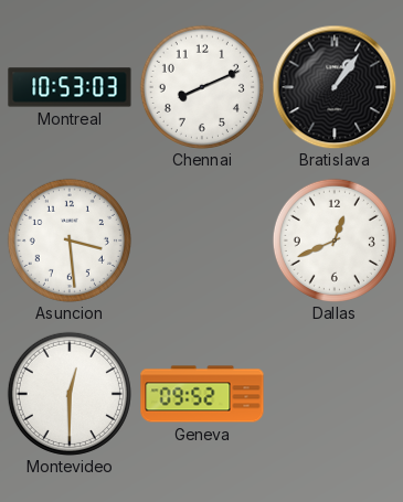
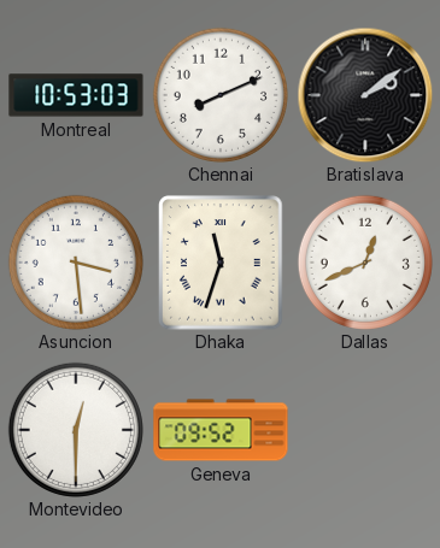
Bratislava: 1:06 -> 2:09 (365, 95)
Dhaka: none -> 11:33 (221, 263)
